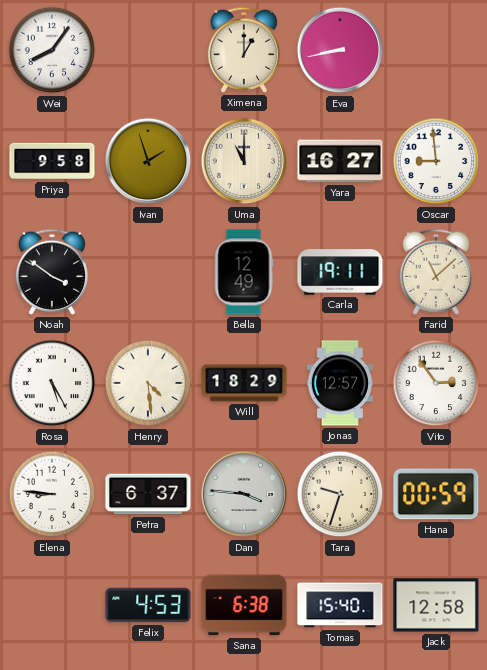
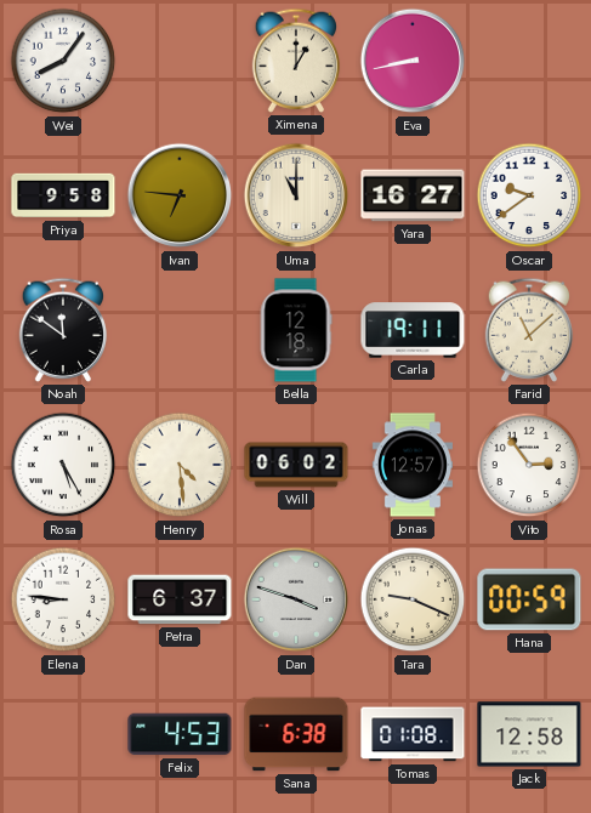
Ivan: 1:57 -> 6:46 (180, 195)
Oscar: 8:59 -> 9:39 (529, 195)
Noah: 3:51 -> 11:51 (63, 330)
Bella: 12:49 -> 12:18 (296, 330)
Will: 18:29 -> 06:02 (296, 465)
Dan: 3:46 -> 3:48 (296, 599)
Tara: 9:33 -> 9:19 (413, 599)
Tomas: 15:40 -> 01:08 (413, 734)
